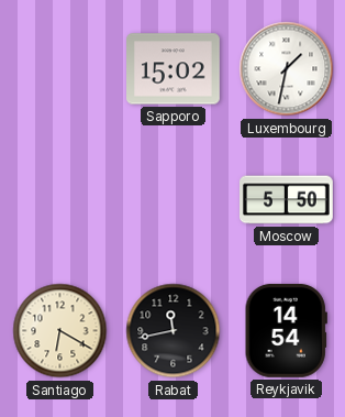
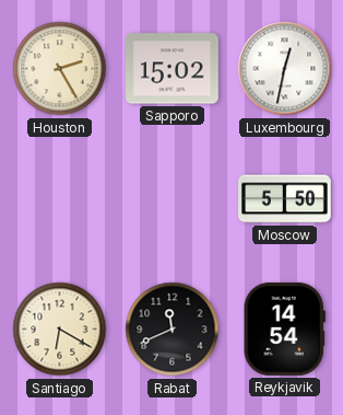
Houston: none -> 2:25 (60, 69)
Luxembourg: 1:32 -> 12:32 (285, 69)
Rabat: 11:43 -> 11:41 (173, 330)
